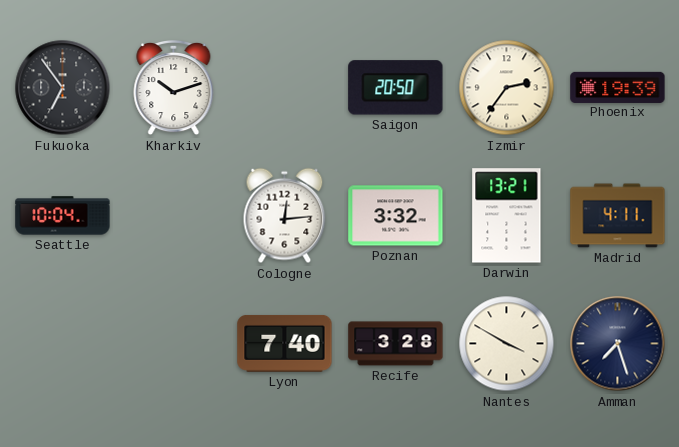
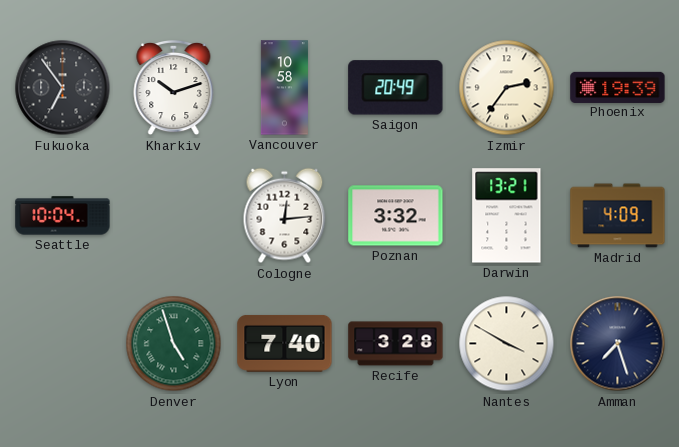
Vancouver: none -> 10:58 (284, 88)
Saigon: 20:50 -> 20:49 (396, 88)
Madrid: 4:11 -> 4:09 (618, 216)
Denver: none -> 4:57 (174, 344)
